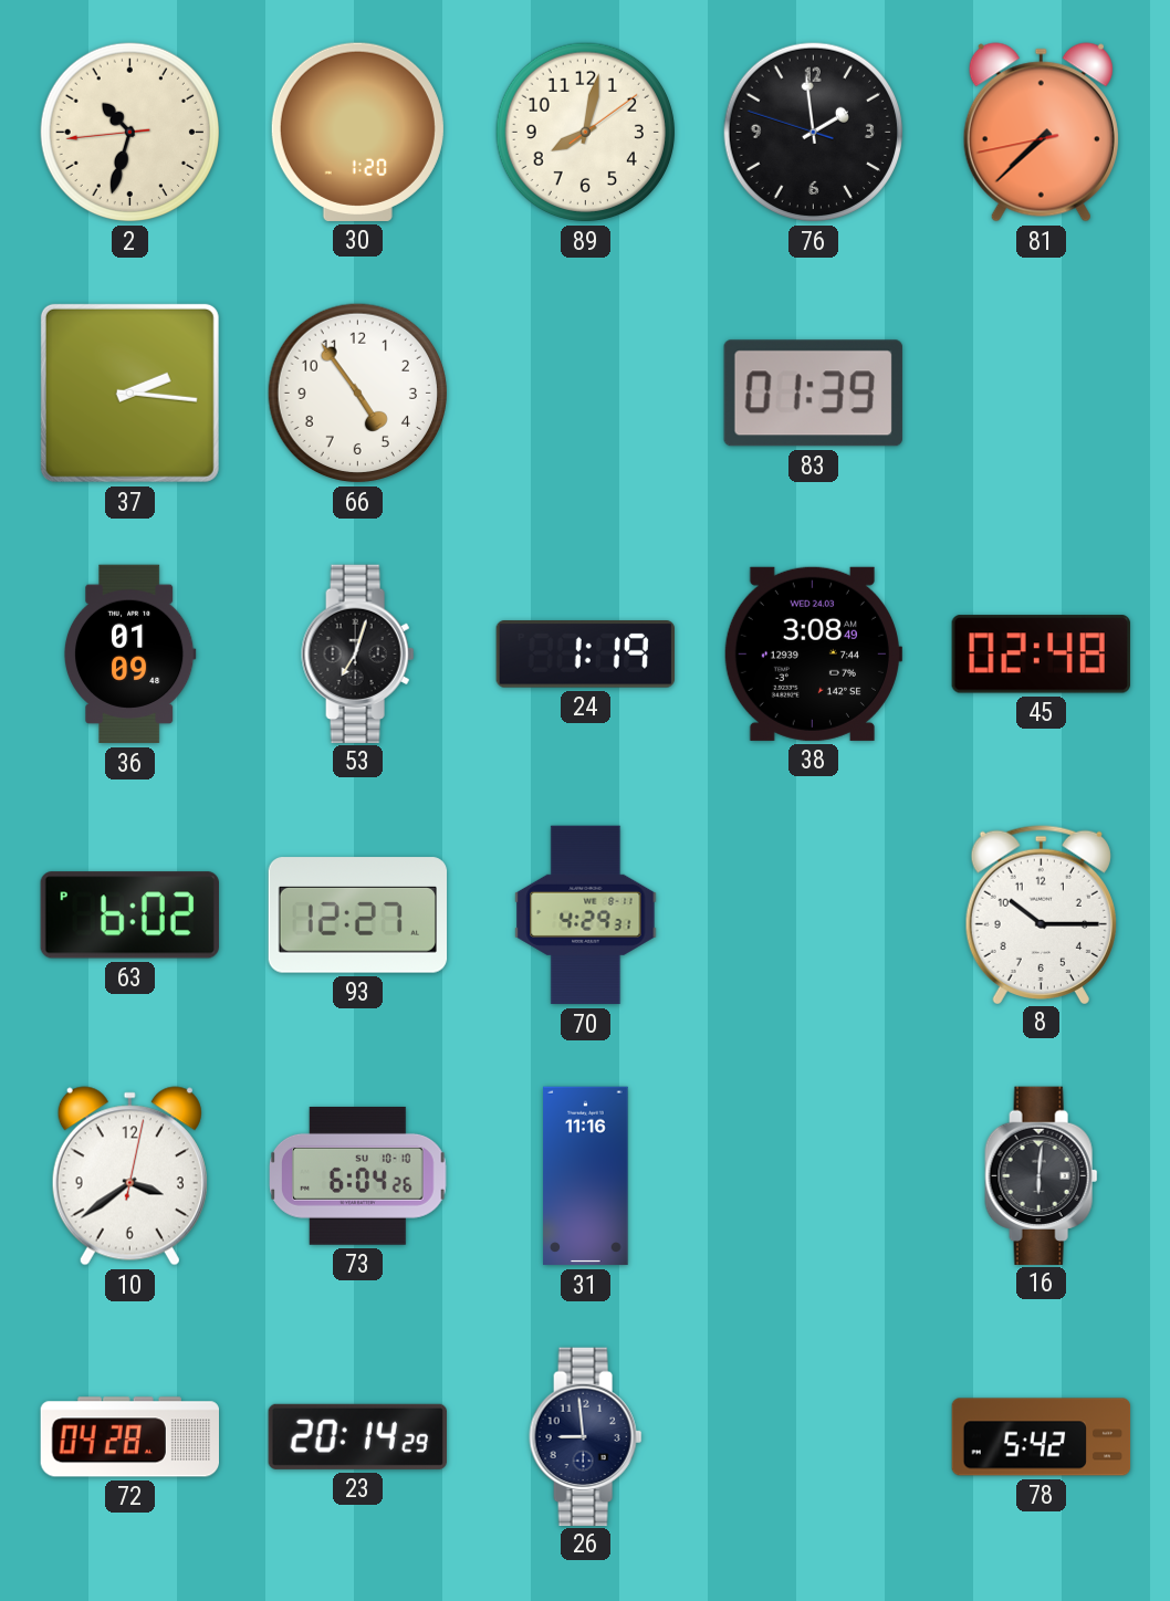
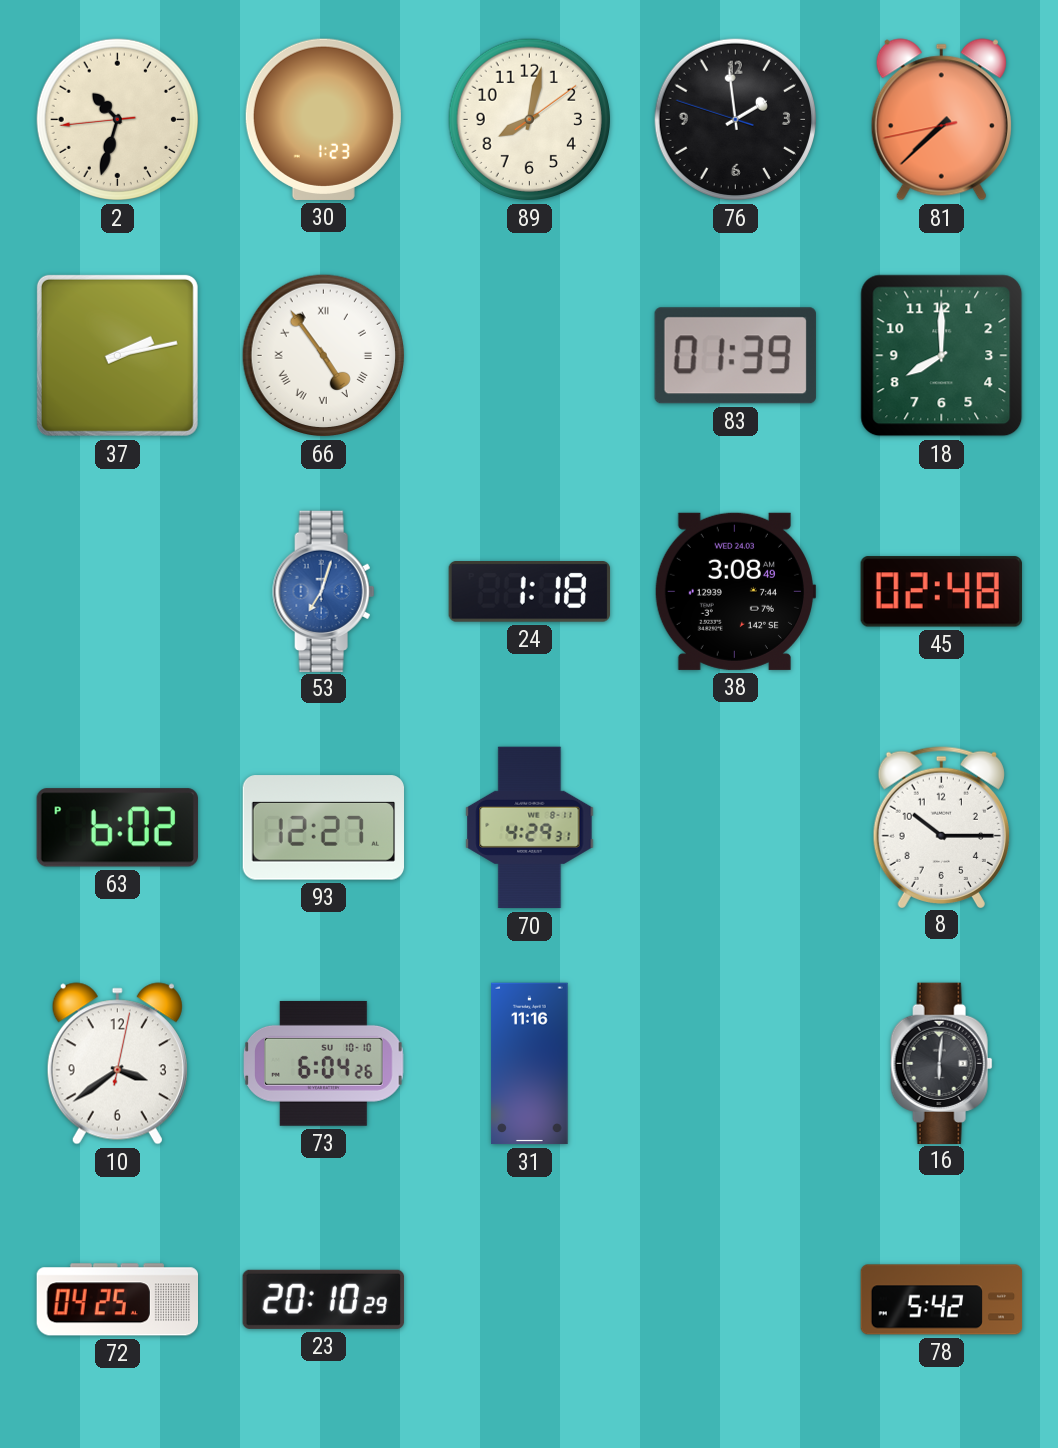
30: 1:20 -> 1:23 (323, 119)
37: 2:16 -> 2:13 (117, 355)
66 numerals: Arabic -> Roman (323, 356)
18: none -> 8:00 (942, 356)
36: 01:09 -> none (129, 655)
53 dial: black -> blue (324, 591)
24: 1:19 -> 1:18 (529, 592)
72: 04:28 -> 04:25 (117, 1300)
23: 20:14 -> 20:10 (323, 1299)
26: 8:59 -> none (586, 1436)
